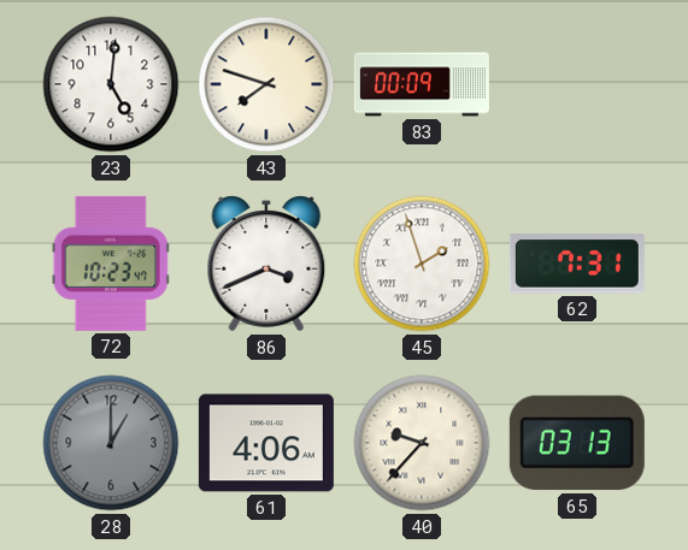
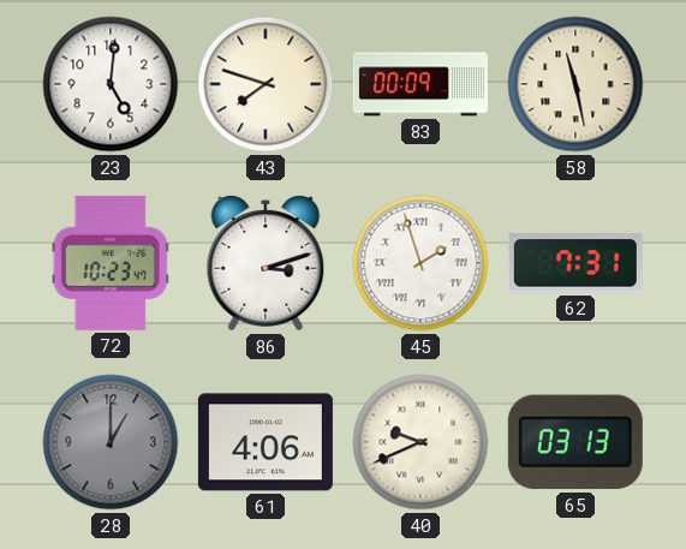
58: none -> 11:28 (575, 84)
86: 3:41 -> 3:12 (266, 263)
40: 9:37 -> 9:41 (420, 442)
